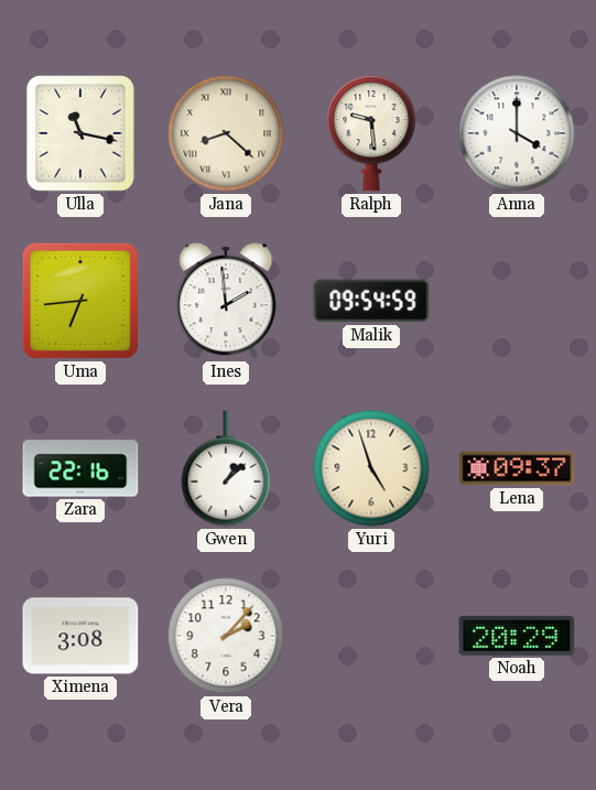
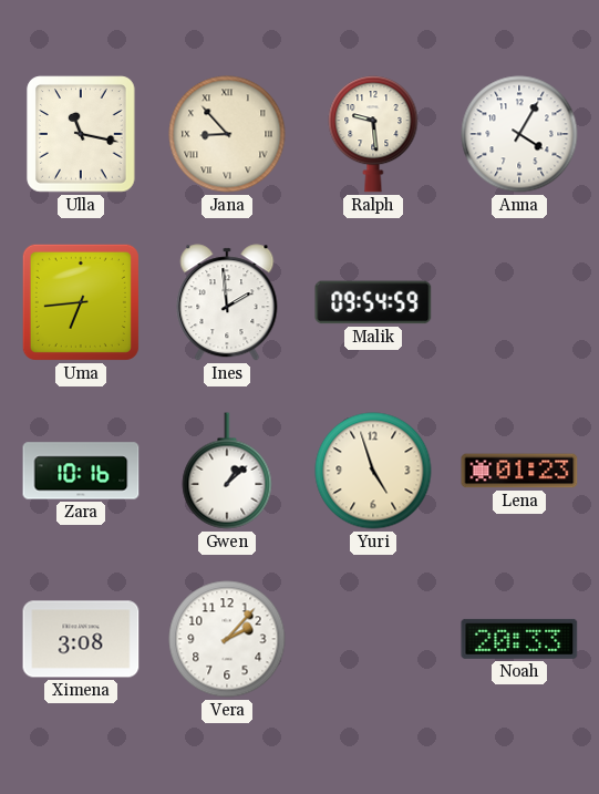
Jana: 8:22 -> 8:53 (227, 134)
Anna: 4:00 -> 4:05 (519, 134)
Zara: 22:16 -> 10:16 (81, 471)
Lena: 09:37 -> 01:23 (519, 471)
Noah: 20:29 -> 20:33 (519, 639)
